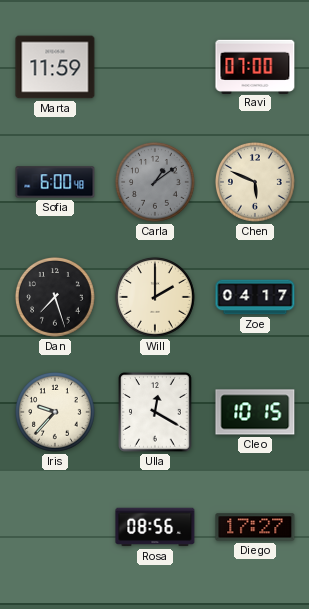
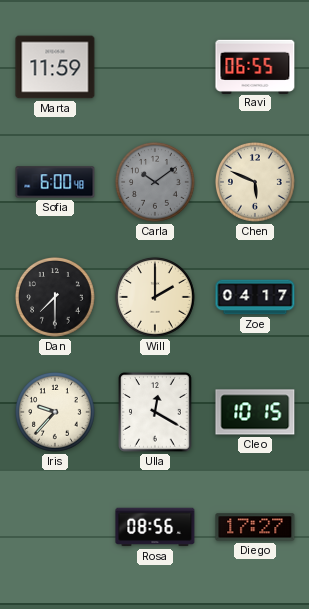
Ravi: 07:00 -> 06:55 (255, 66)
Carla: 1:09 -> 10:09 (155, 182)
Dan: 7:27 -> 7:30 (55, 297)
